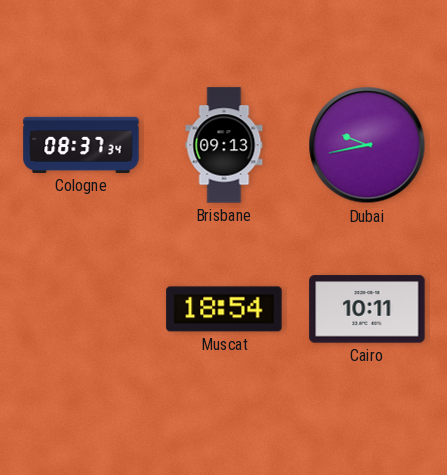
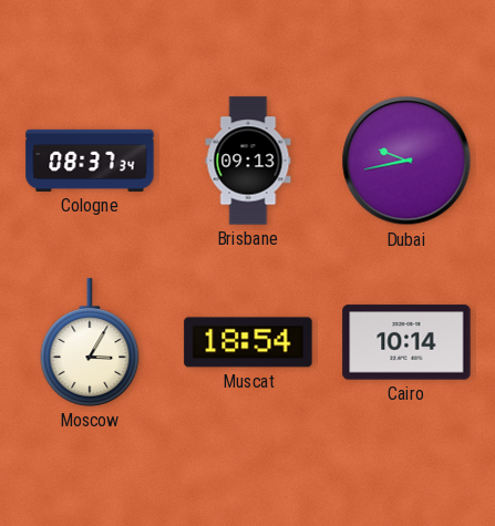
Moscow: none -> 3:05 (90, 342)
Cairo: 10:11 -> 10:14 (406, 342)
